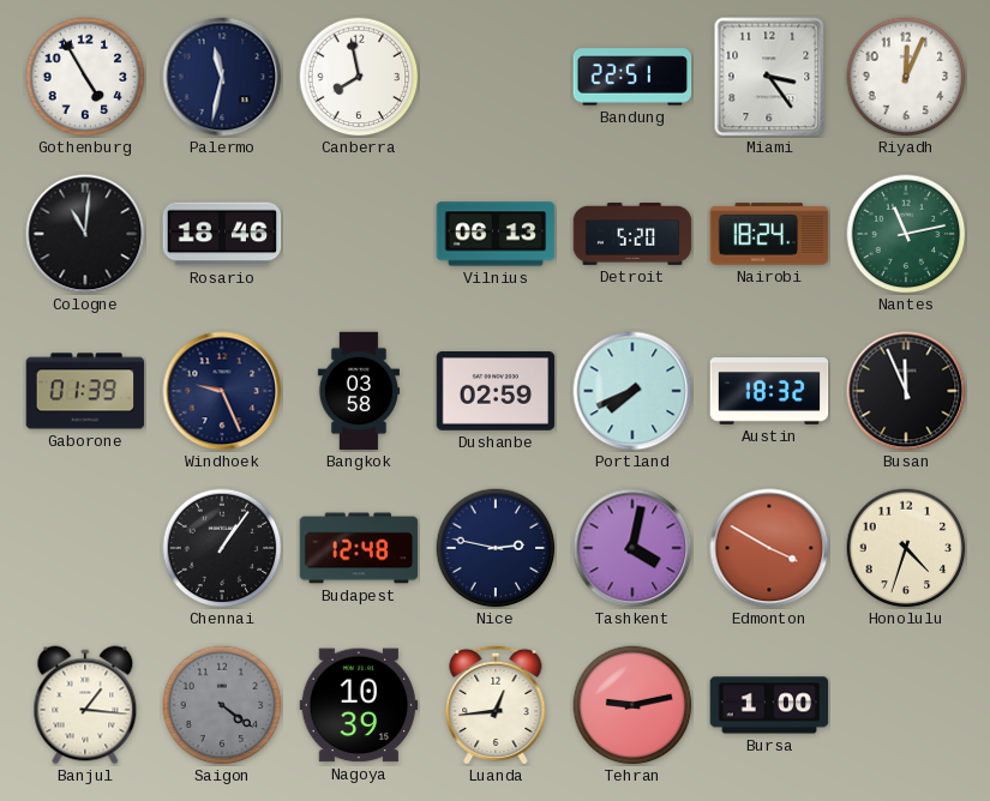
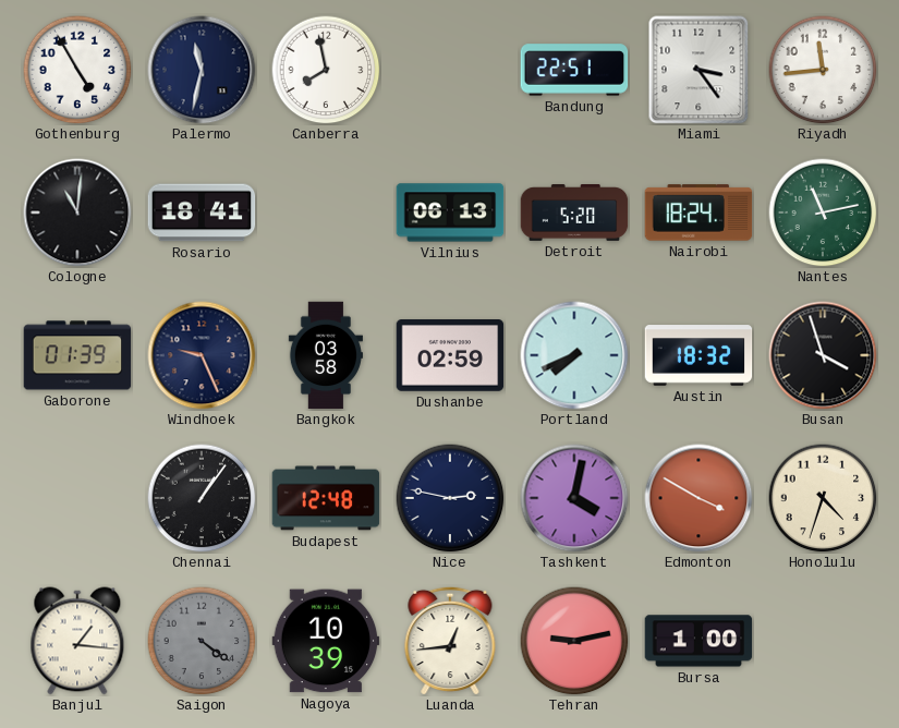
Riyadh: 12:04 -> 11:44 (823, 70)
Rosario: 18:46 -> 18:41 (202, 213)
Busan: 11:56 -> 3:57 (823, 355)
